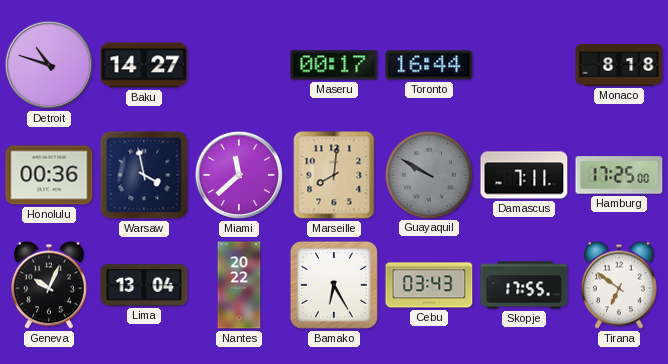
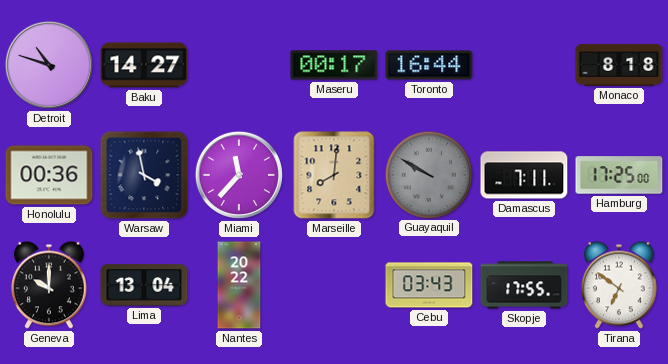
Miami: 11:38 -> 11:37 (239, 175)
Geneva: 10:04 -> 10:00 (50, 285)
Bamako: 6:25 -> none (334, 285)
